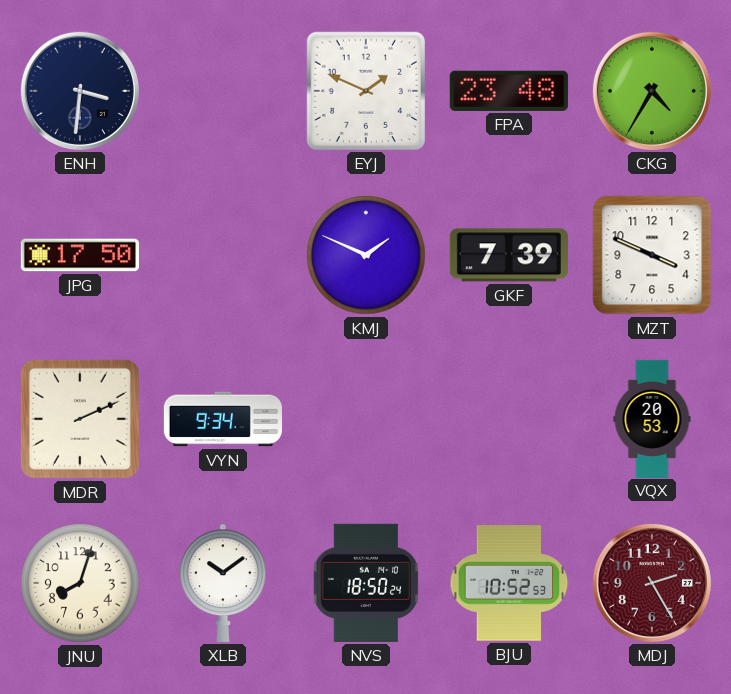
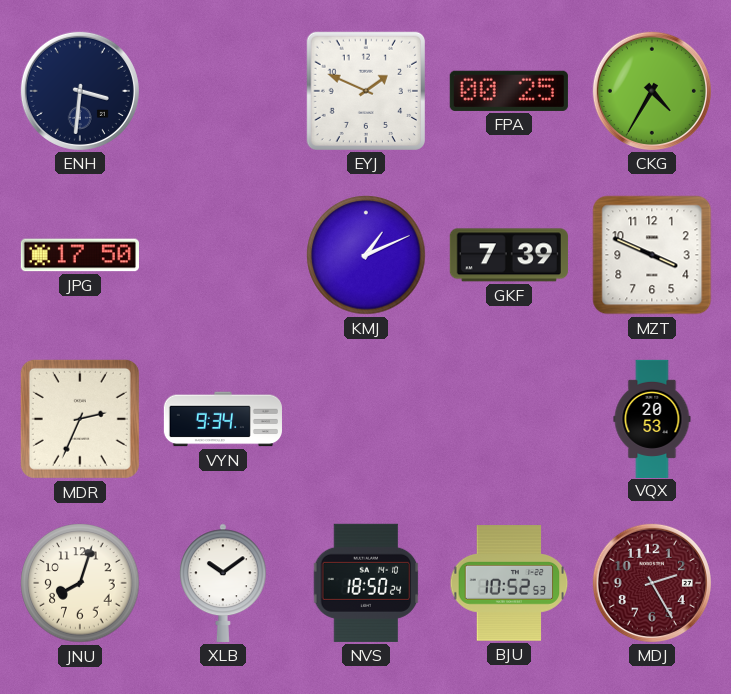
FPA: 23:48 -> 00:25 (509, 91)
KMJ: 1:49 -> 1:11 (366, 255)
MDR: 2:11 -> 2:34 (80, 419)
